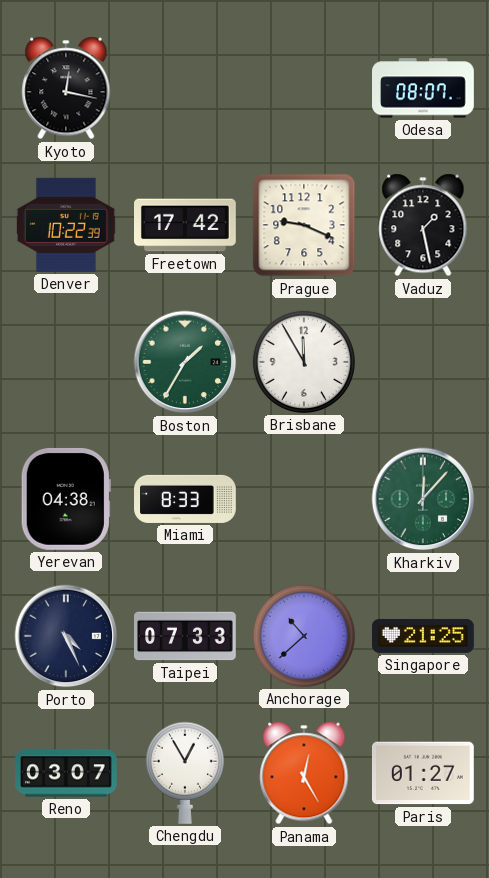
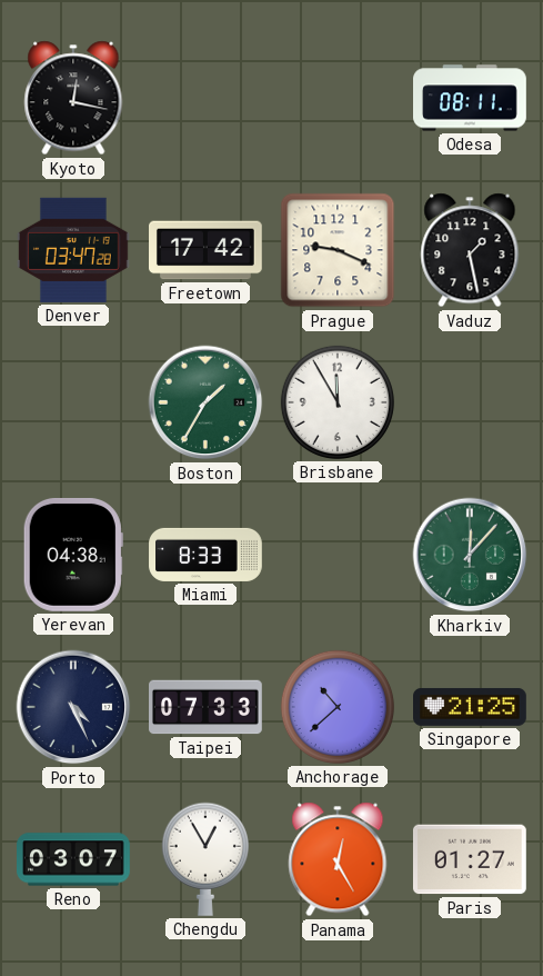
Odesa: 08:07 -> 08:11 (471, 98)
Denver: 10:22 -> 03:47 (74, 250)
